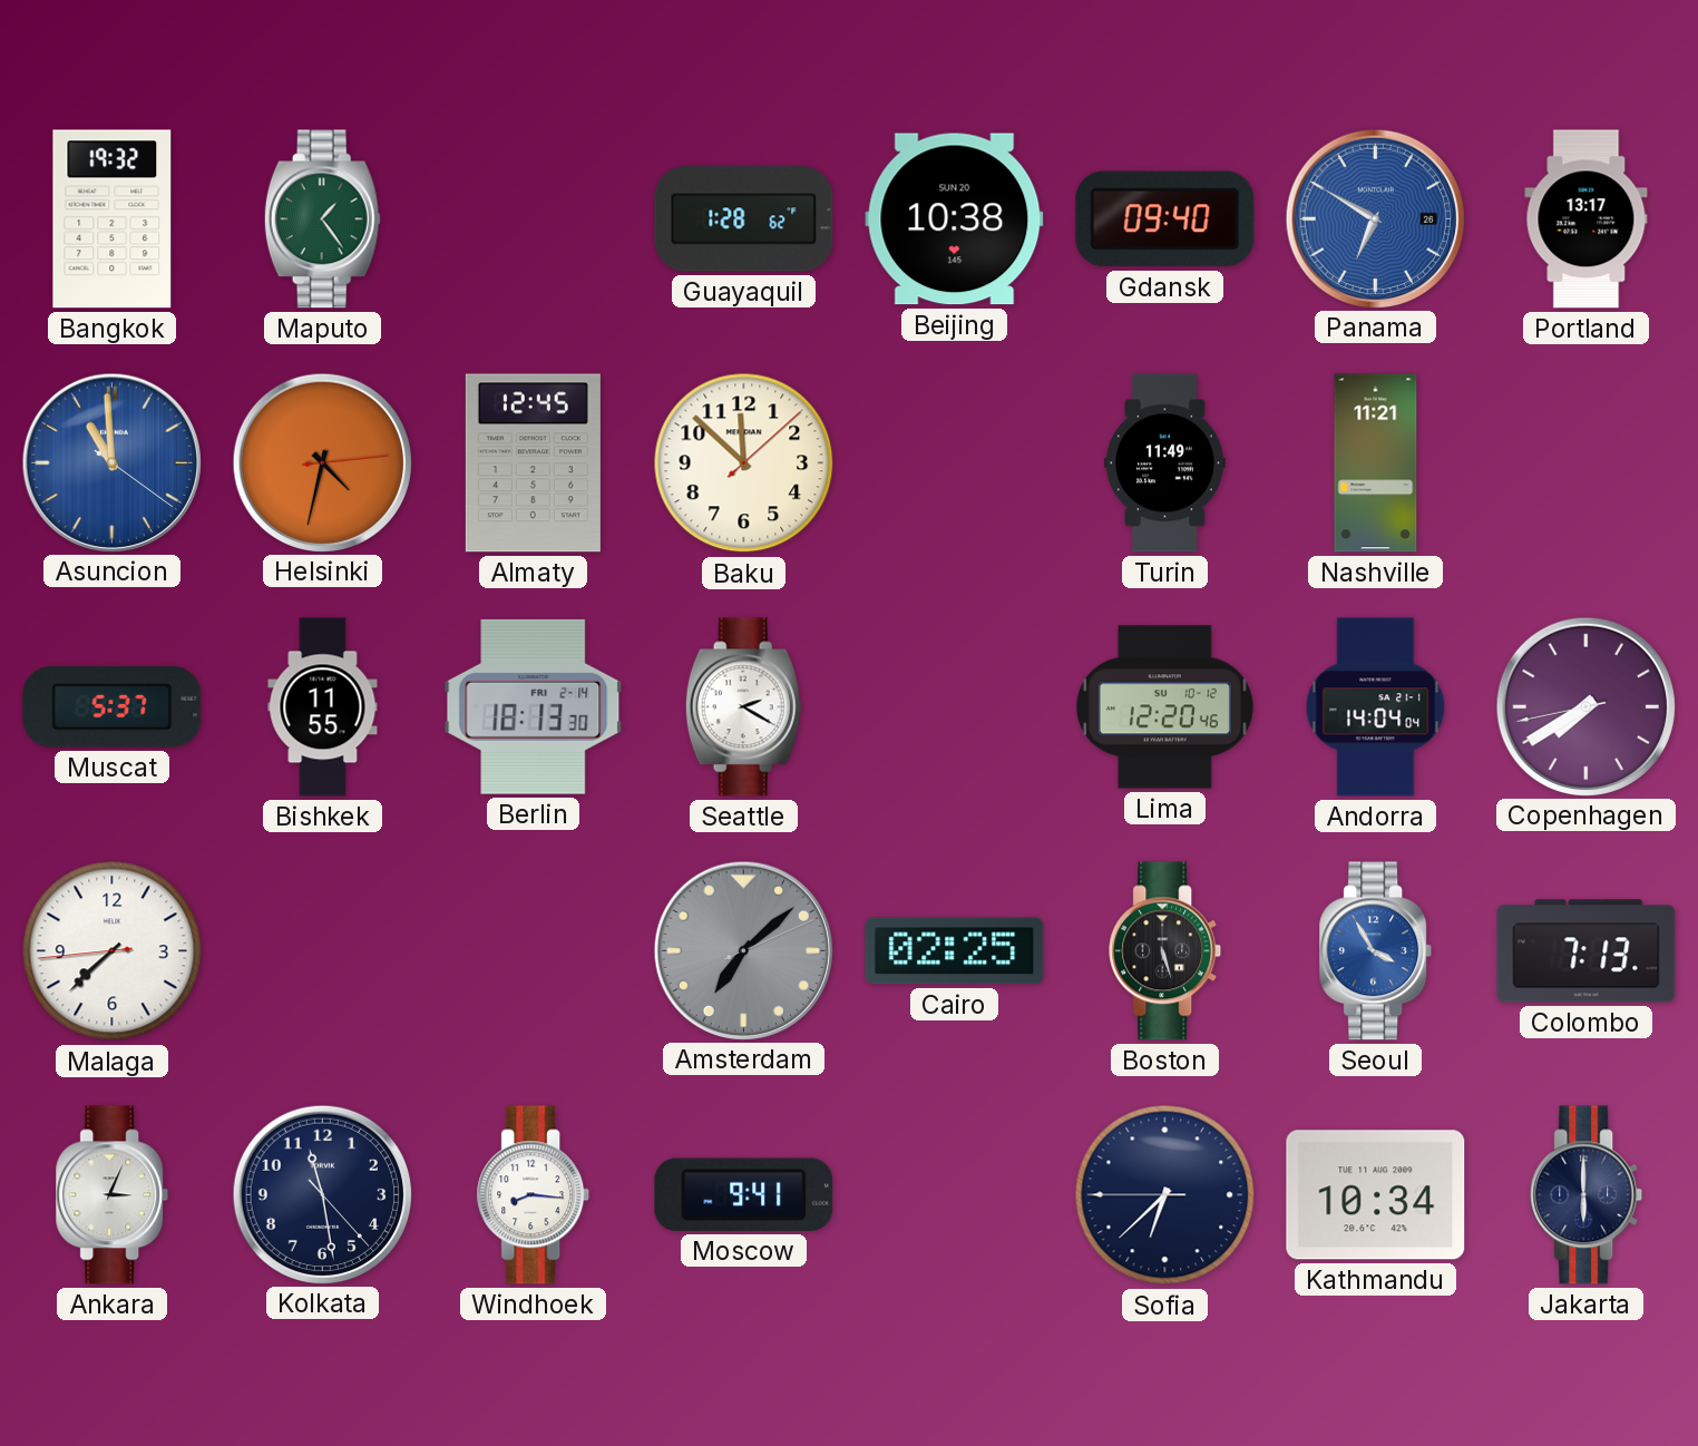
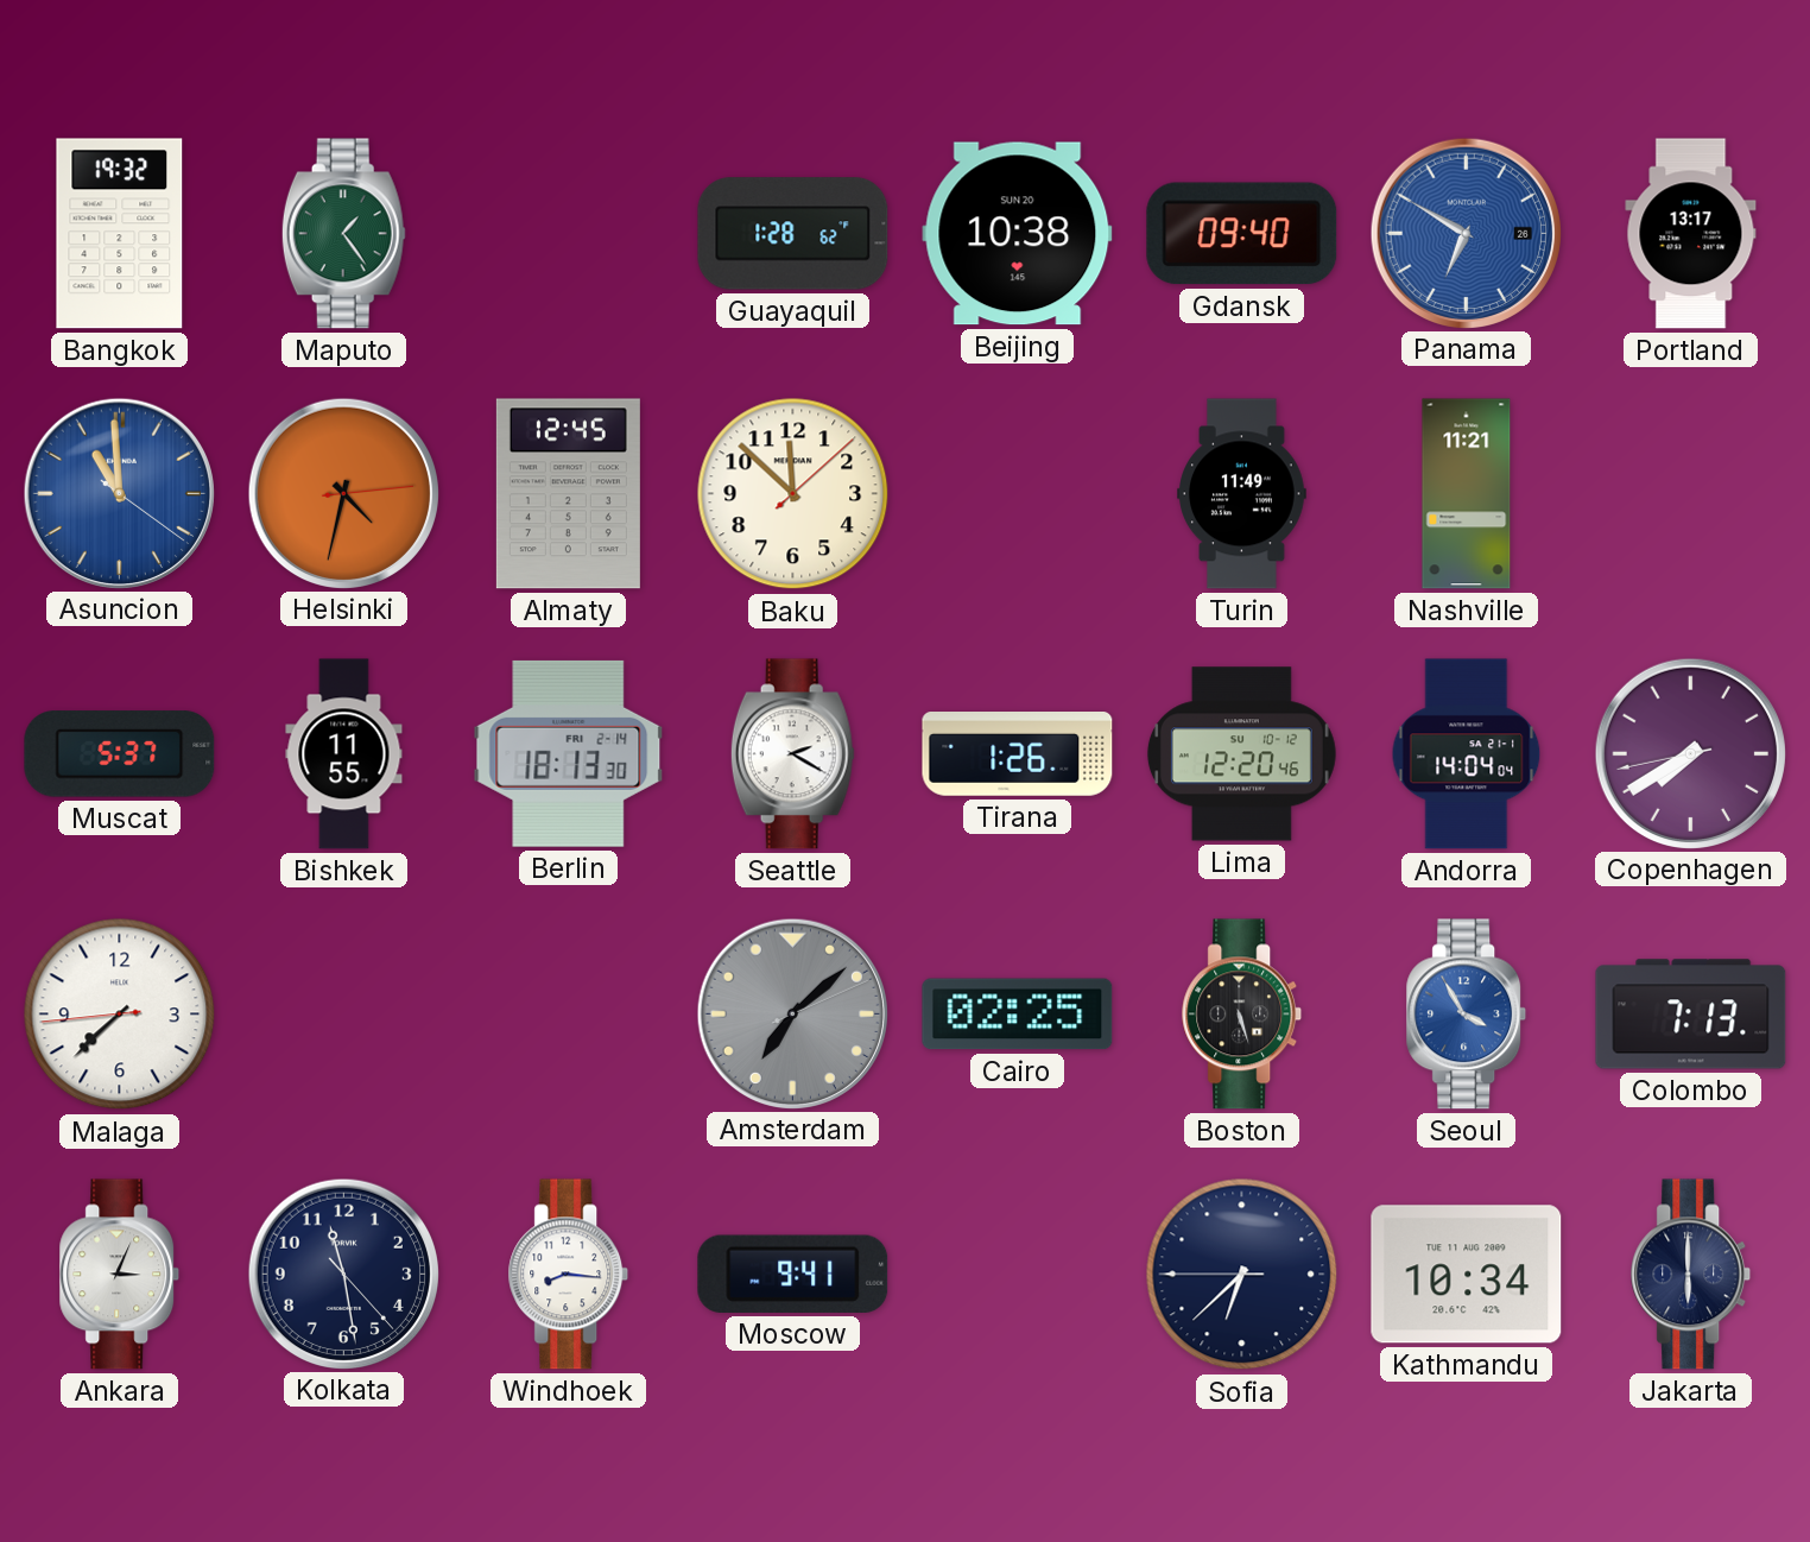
Tirana: none -> 1:26 (1018, 754)
